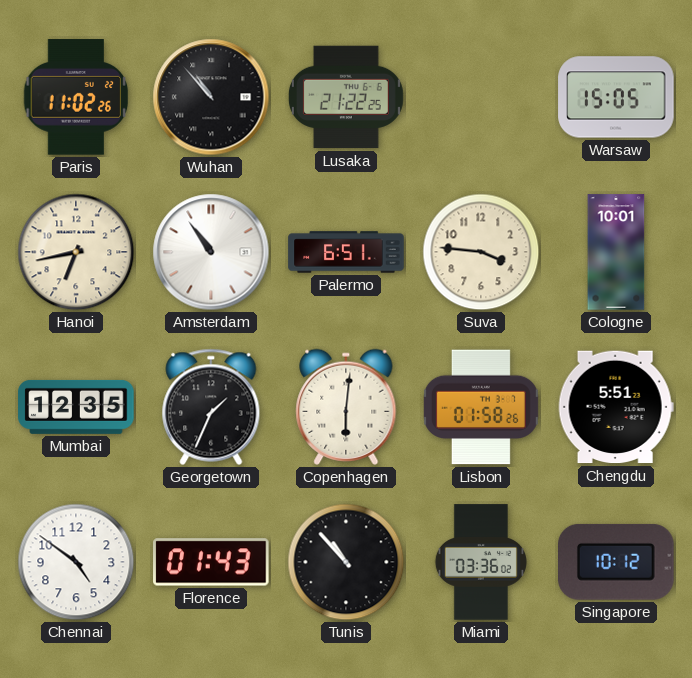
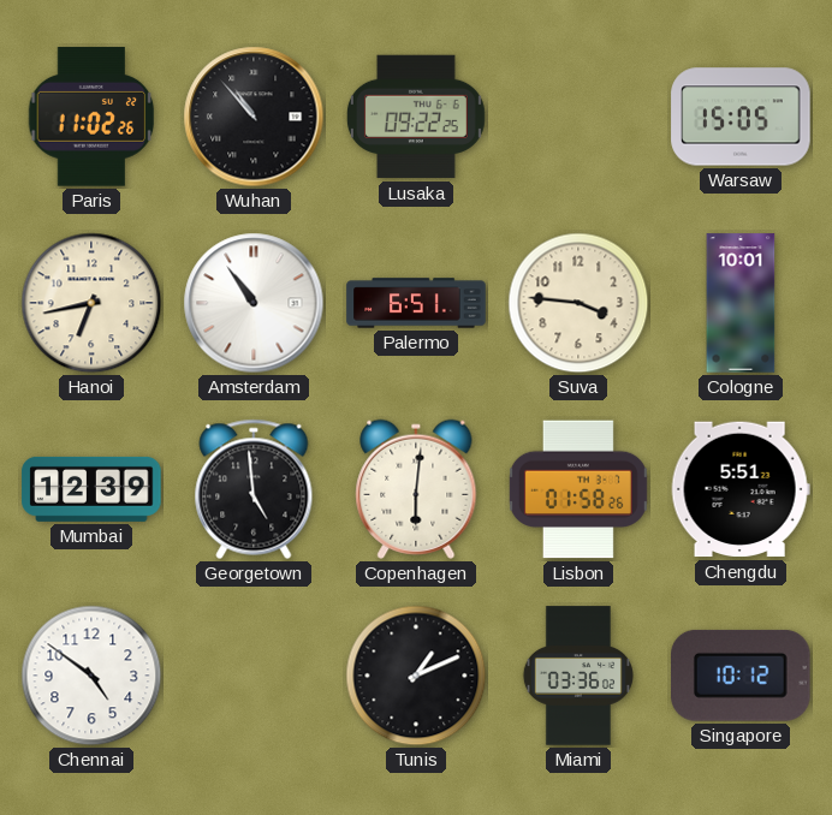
Lusaka: 21:22 -> 09:22 (416, 117)
Mumbai: 12:35 -> 12:39 (91, 489)
Georgetown: 1:34 -> 4:59 (254, 489)
Florence: 01:43 -> none (211, 562)
Tunis: 10:53 -> 1:11 (416, 676)
